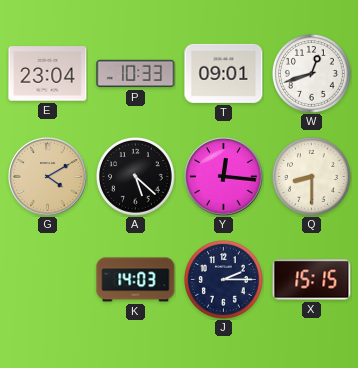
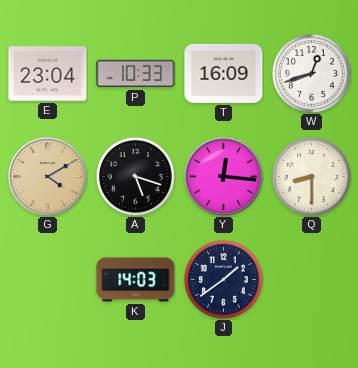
T: 09:01 -> 16:09 (224, 73)
A: 5:22 -> 5:18 (136, 177)
J: 2:15 -> 1:39 (224, 280)
X: 15:15 -> none (312, 280)
